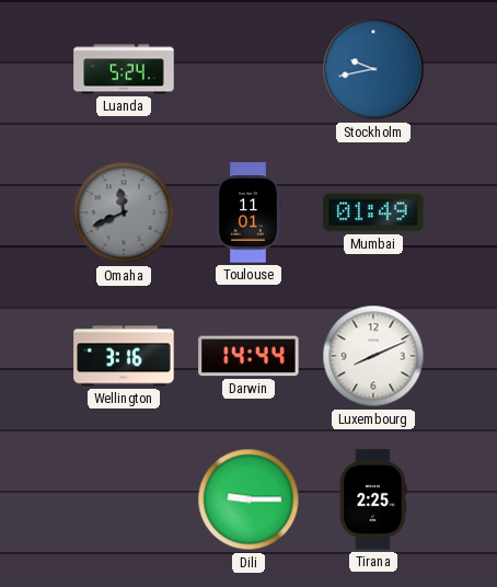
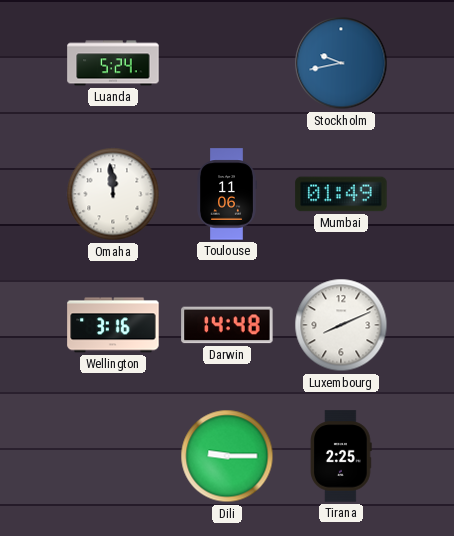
Omaha: 11:41 -> 11:59 (113, 194)
Omaha dial: grey -> white (113, 194)
Toulouse: 11:01 -> 11:06 (227, 194)
Darwin: 14:44 -> 14:48 (227, 325)
